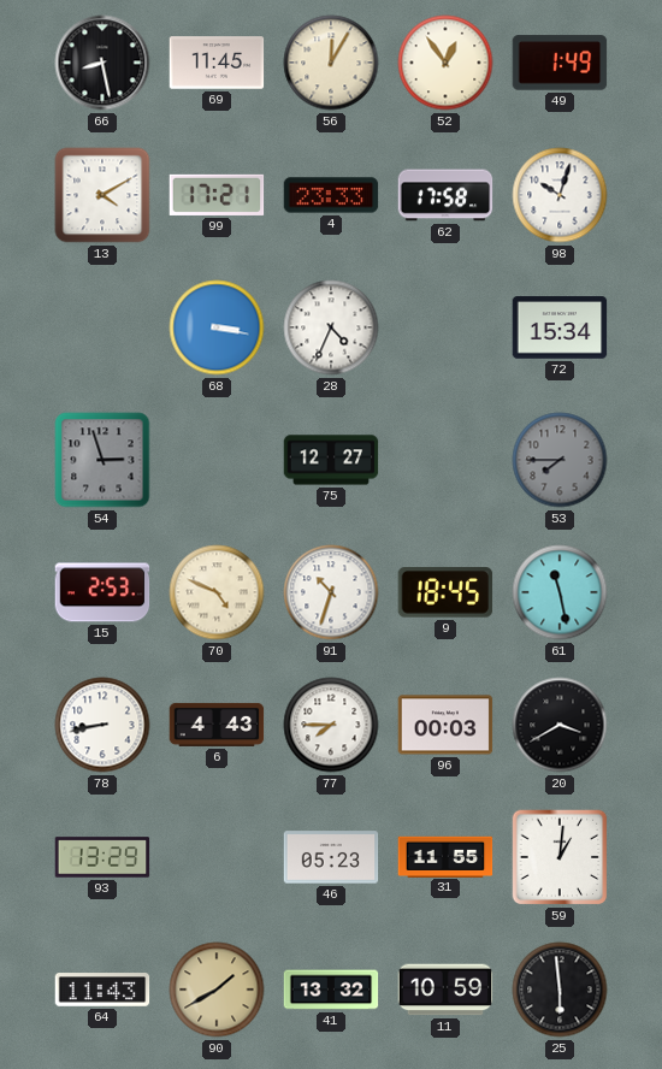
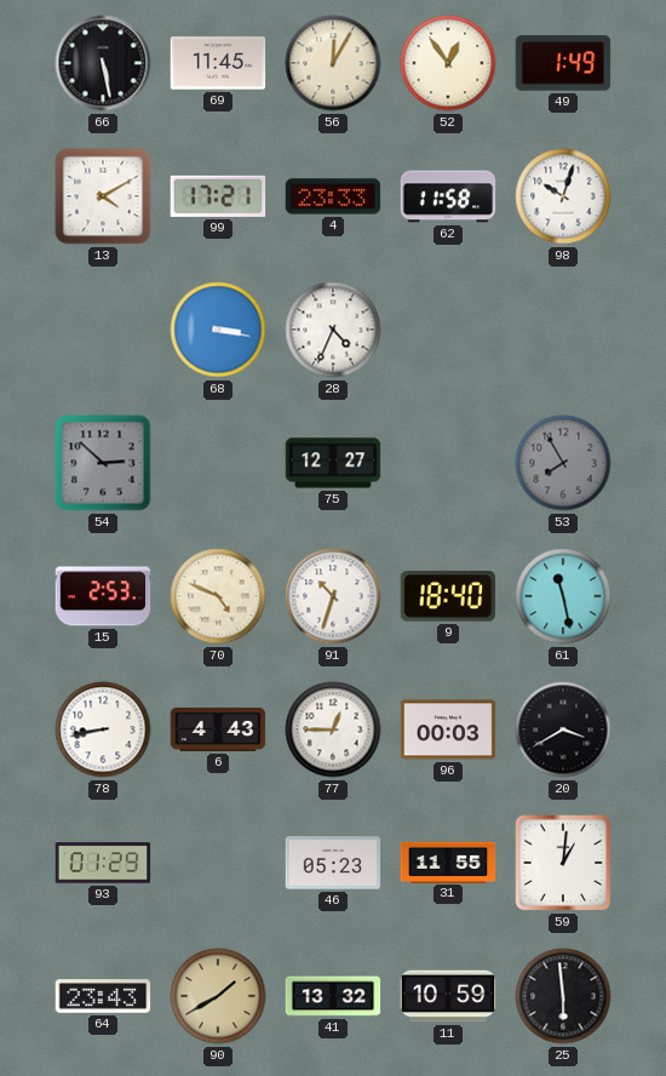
66: 8:28 -> 5:28 (103, 63)
62: 17:58 -> 11:58 (448, 196)
72: 15:34 -> none (560, 327)
54: 2:57 -> 2:52 (103, 463)
53: 7:45 -> 7:55 (563, 463)
9: 18:45 -> 18:40 (448, 596)
77: 7:45 -> 12:45 (333, 729)
93: 13:29 -> 01:29 (103, 863)
64: 11:43 -> 23:43 (103, 996)
